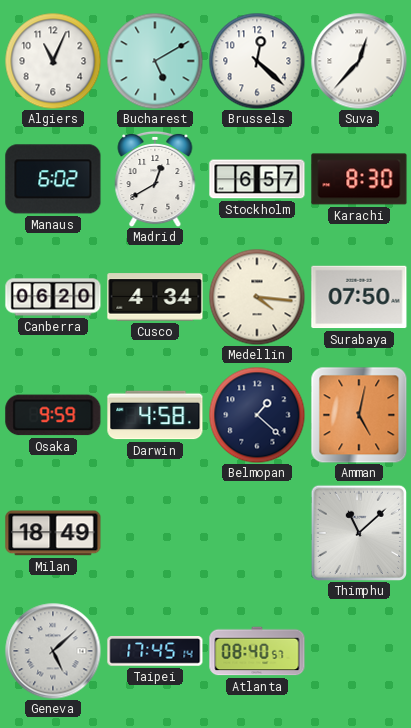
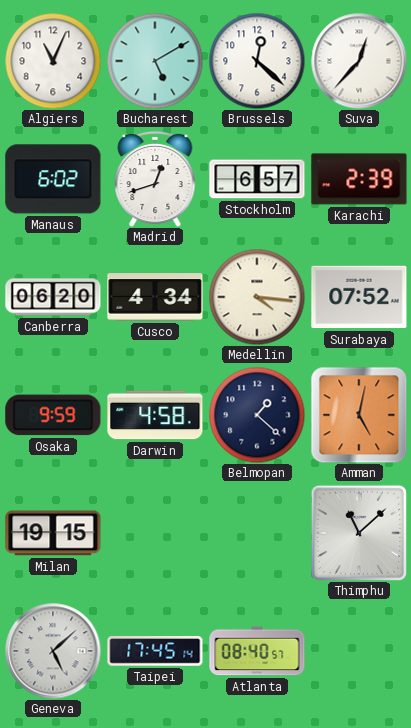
Madrid: 12:40 -> 12:42 (155, 179)
Karachi: 8:30 -> 2:39 (359, 179)
Surabaya: 07:50 -> 07:52 (359, 297)
Milan: 18:49 -> 19:15 (53, 533)
